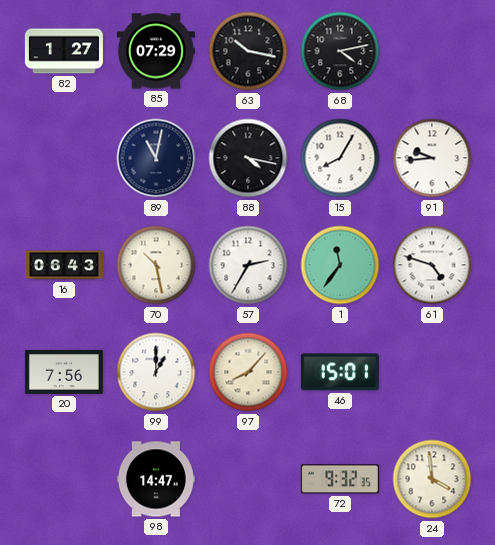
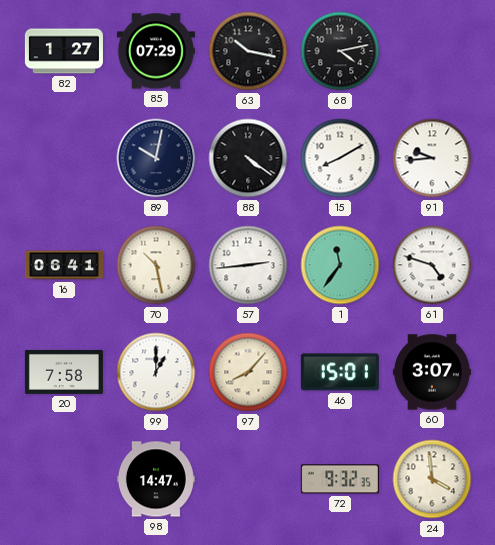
89: 11:02 -> 10:02 (156, 158)
88: 4:17 -> 4:21 (248, 158)
15: 8:05 -> 8:10 (340, 158)
16: 06:43 -> 06:41 (64, 265)
57: 2:35 -> 2:44 (248, 265)
20: 7:56 -> 7:58 (64, 372)
60: none -> 3:07 (432, 372)
